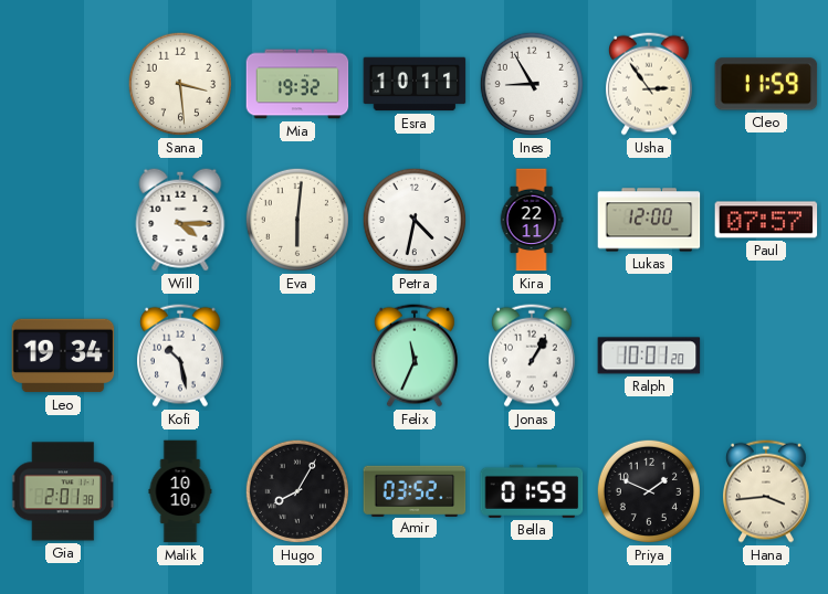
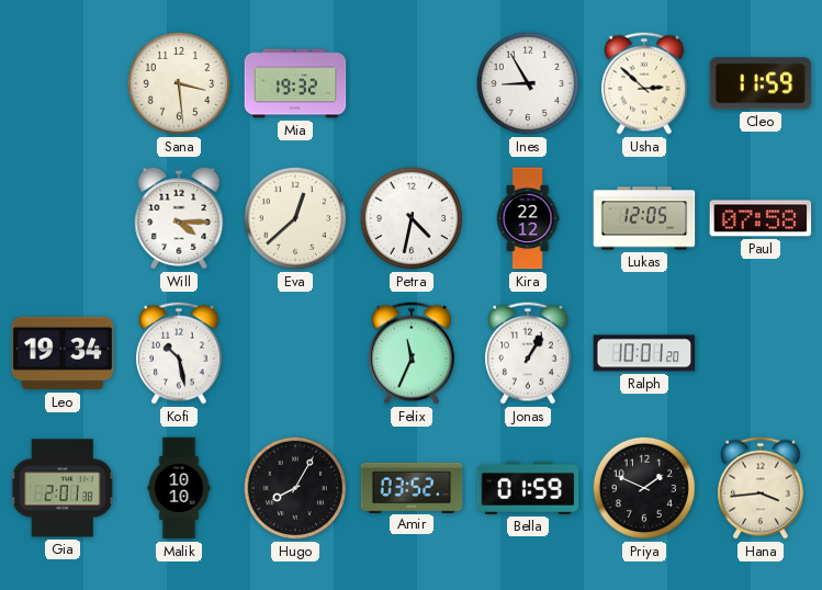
Esra: 10:11 -> none (415, 84)
Usha: 2:54 -> 2:52 (645, 83)
Eva: 6:01 -> 12:38 (295, 218)
Kira: 22:11 -> 22:12 (528, 218)
Lukas: 12:00 -> 12:05 (644, 218)
Paul: 07:57 -> 07:58 (761, 218)
